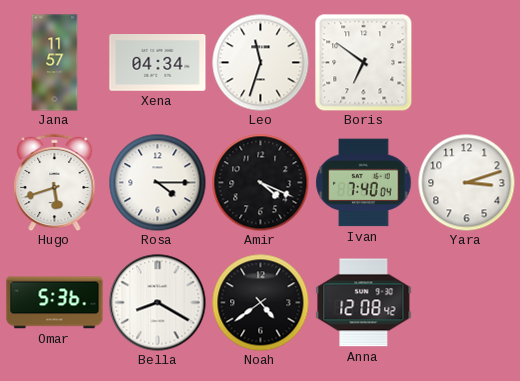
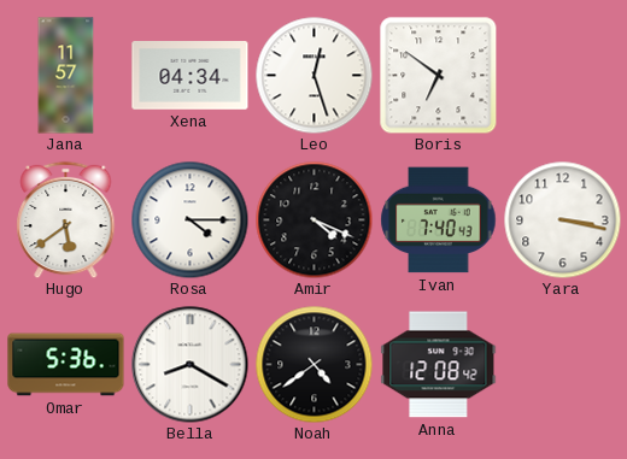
Leo: 11:33 -> 12:27 (313, 75)
Hugo: 5:42 -> 5:39 (66, 219)
Ivan: 7:40:04 -> 7:40:43 (439, 220)
Yara: 3:12 -> 3:17 (562, 219)
